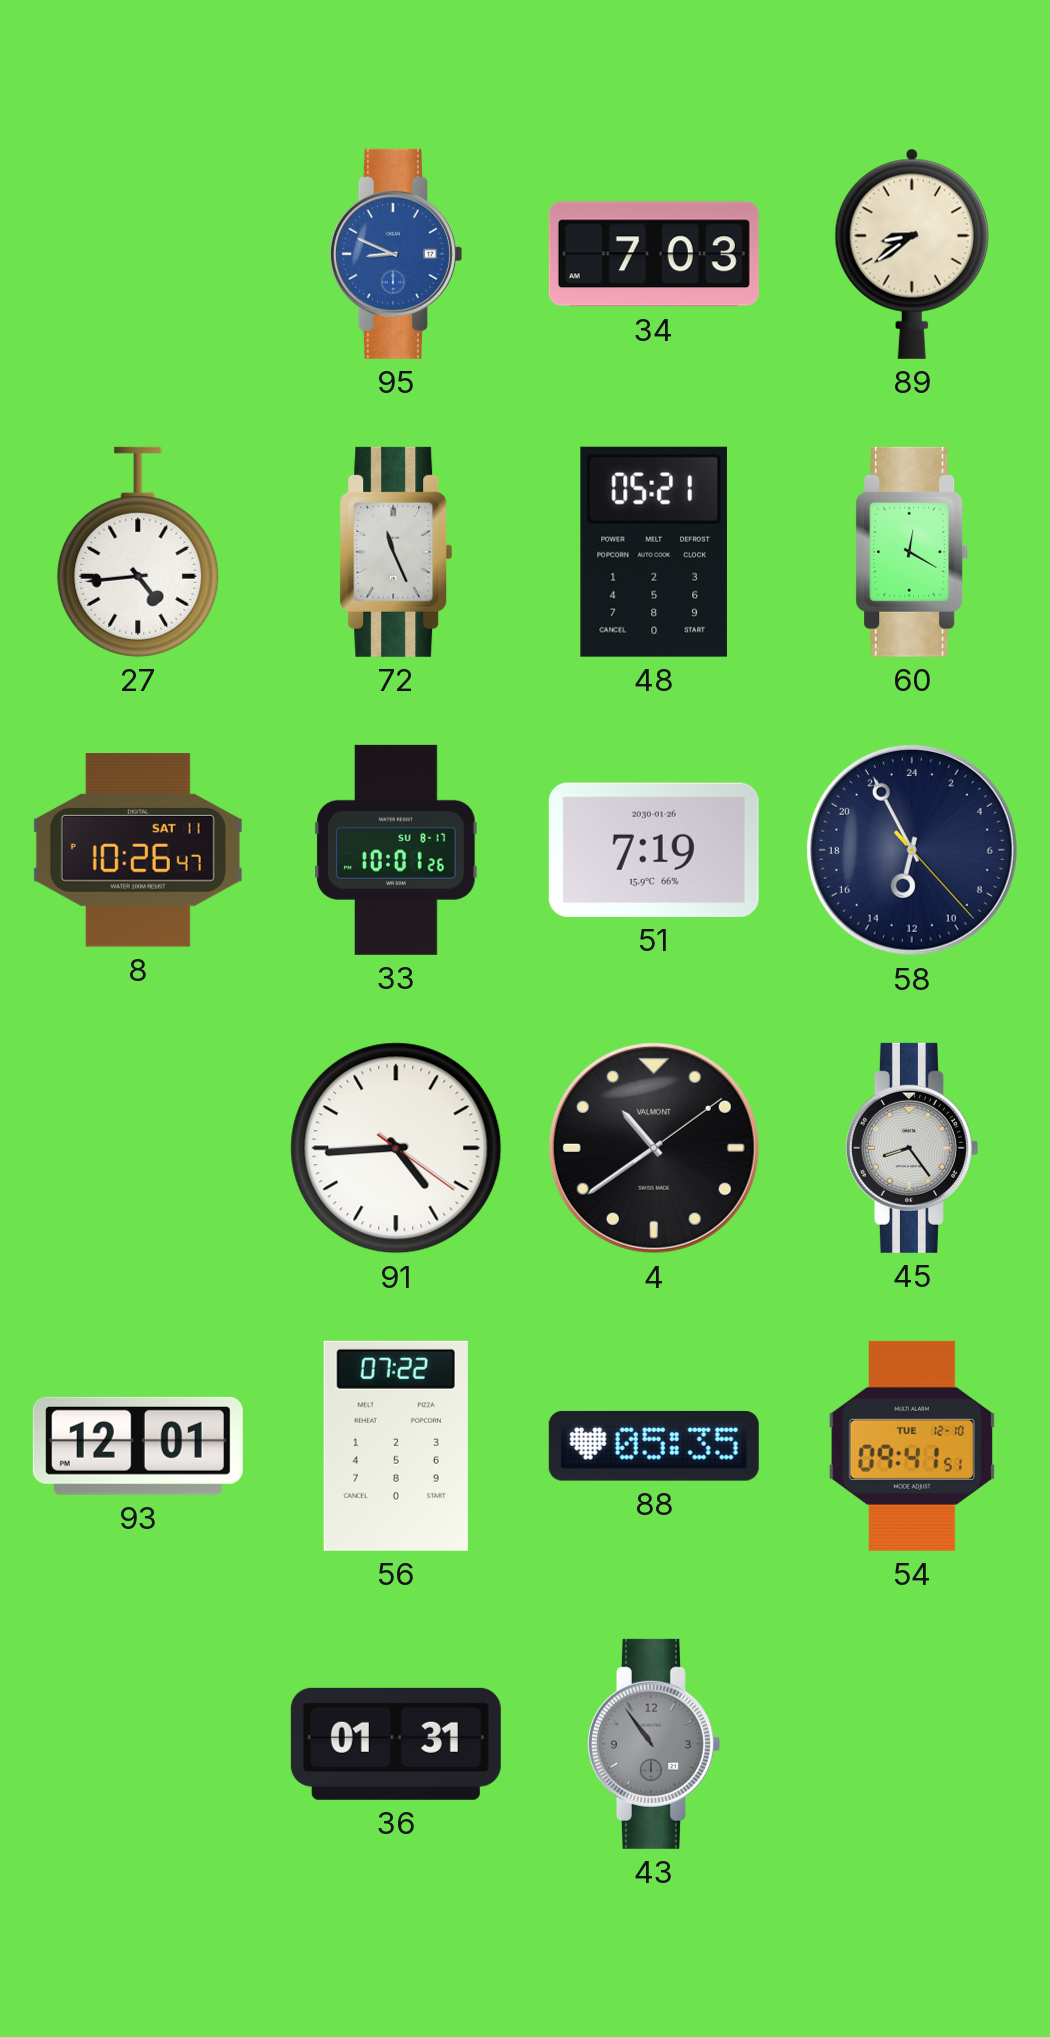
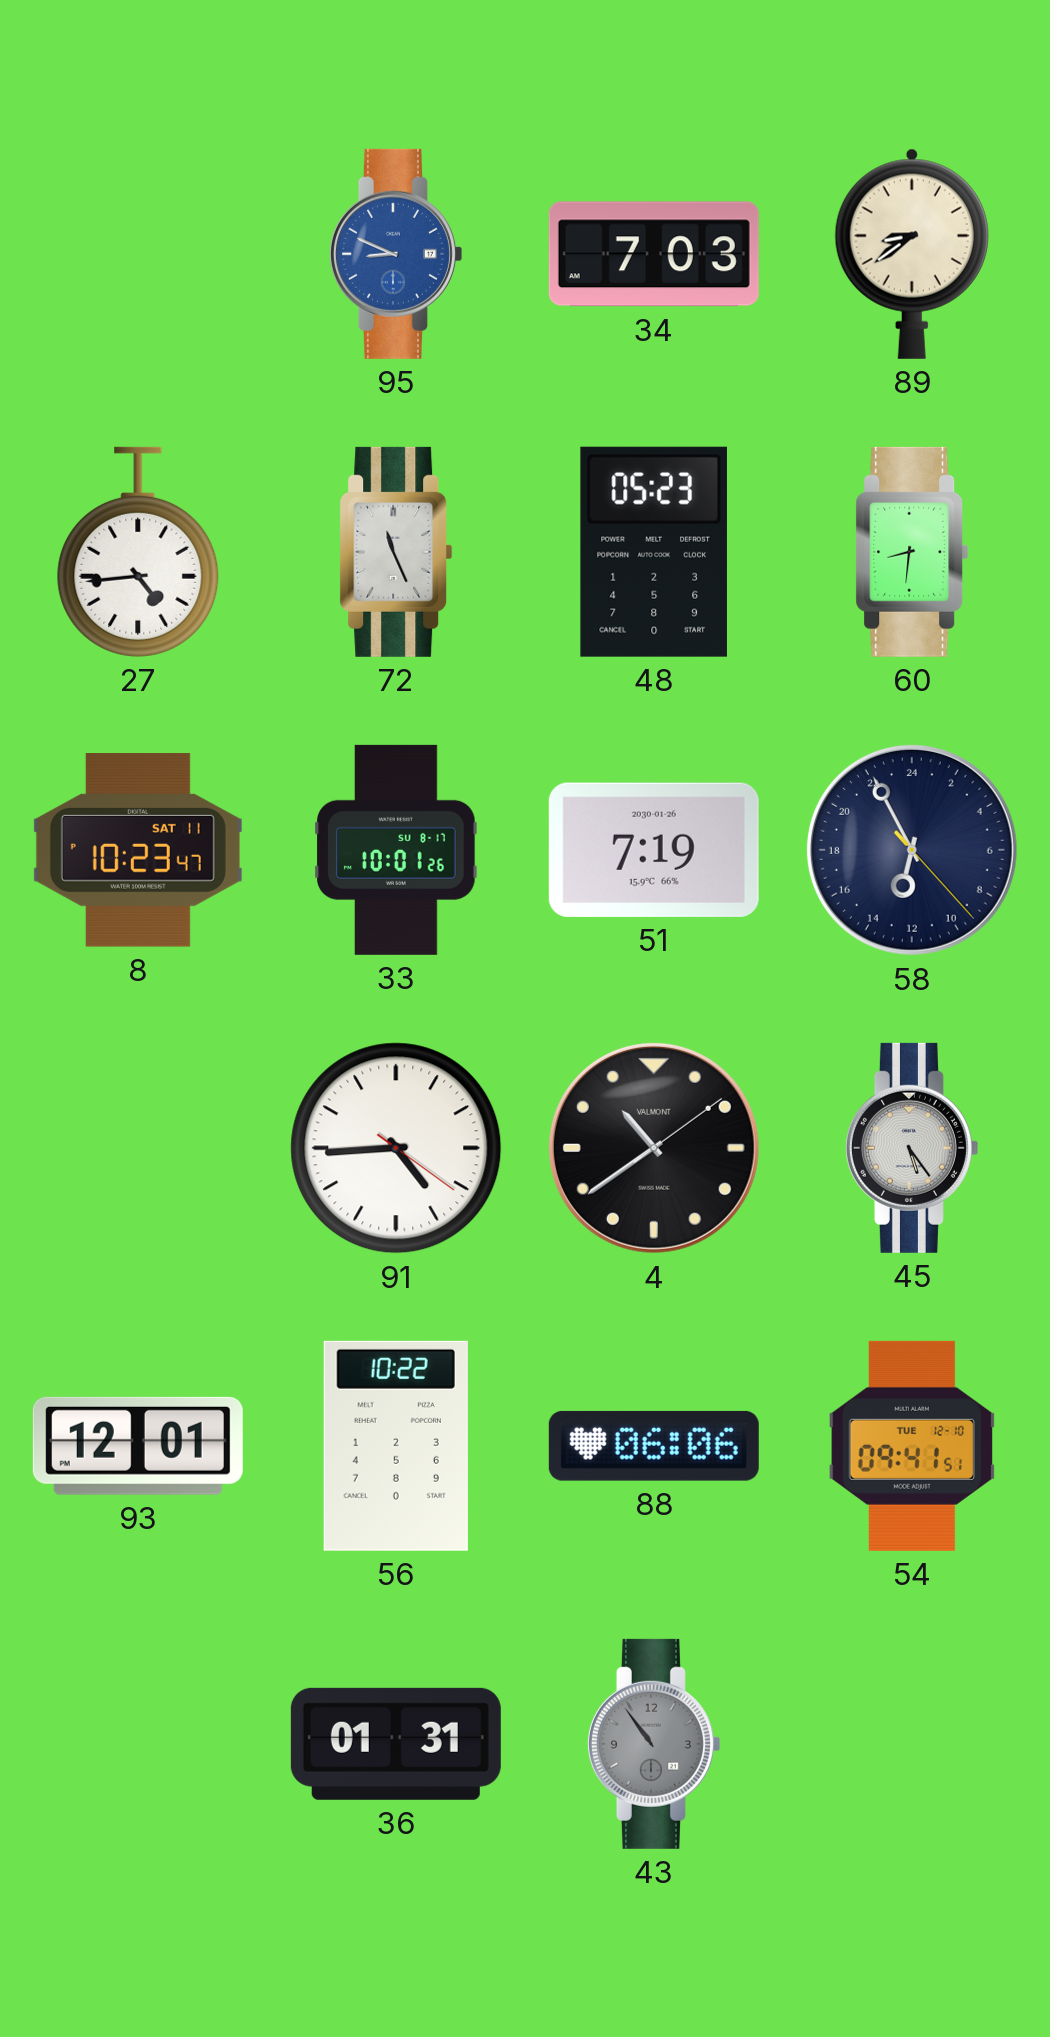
48: 05:21 -> 05:23 (654, 552)
60: 12:20 -> 8:31 (912, 552)
8: 10:26 -> 10:23 (138, 850)
45: 8:24 -> 5:24 (911, 1148)
56: 07:22 -> 10:22 (396, 1446)
88: 05:35 -> 06:06 (654, 1446)
